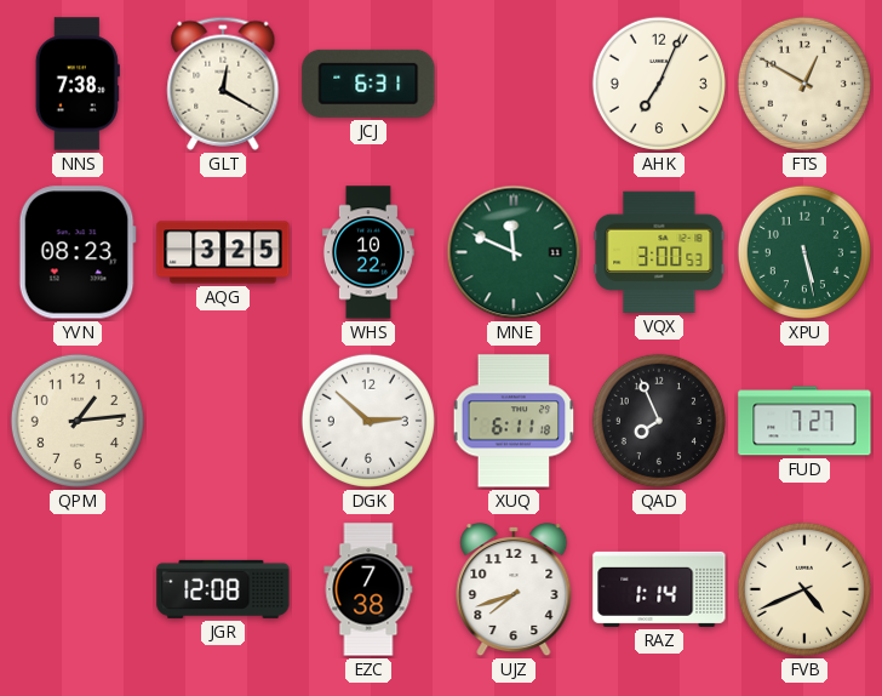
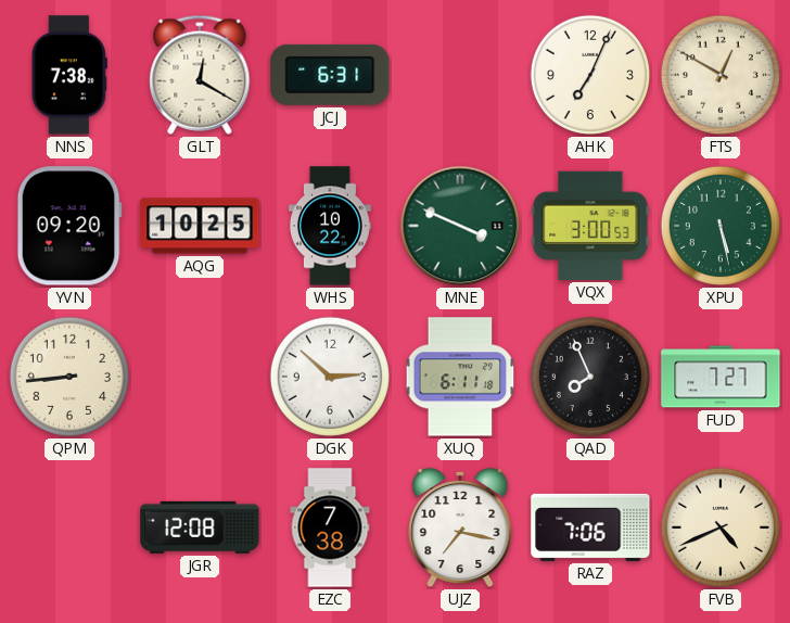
YVN: 08:23 -> 09:20 (69, 226)
AQG: 3:25 -> 10:25 (200, 226)
MNE: 11:49 -> 3:49 (460, 226)
QPM: 1:14 -> 8:44 (69, 377)
UJZ: 7:42 -> 7:17 (460, 527)
RAZ: 1:14 -> 7:06 (590, 527)
